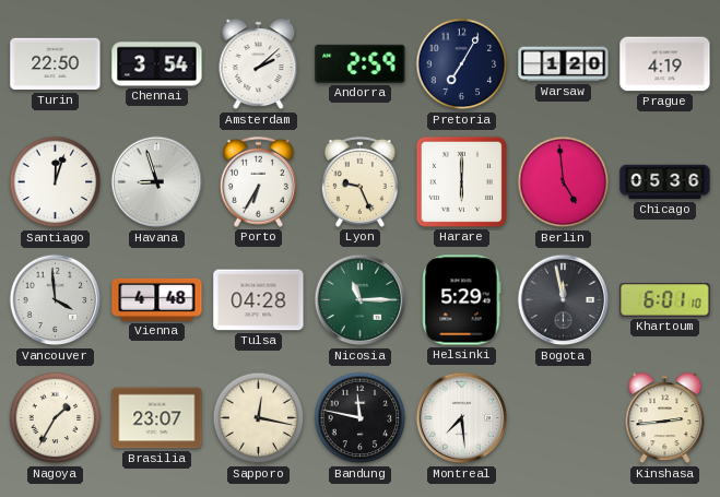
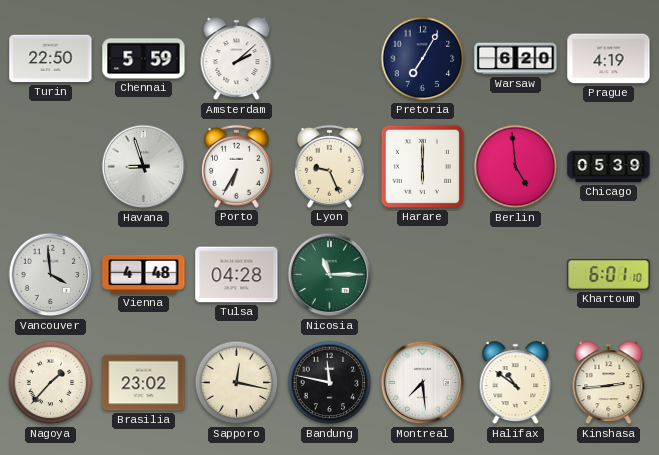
Chennai: 3:54 -> 5:59 (144, 59)
Andorra: 2:59 -> none (361, 63)
Warsaw: 1:20 -> 6:20 (516, 59)
Santiago: 12:03 -> none (56, 182)
Chicago: 05:36 -> 05:39 (609, 167)
Helsinki: 5:29 -> none (462, 300)
Bogota: 11:58 -> none (564, 300)
Nagoya: 1:35 -> 1:37 (51, 383)
Brasilia: 23:07 -> 23:02 (144, 383)
Halifax: none -> 10:51 (516, 383)
